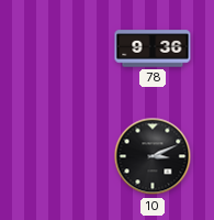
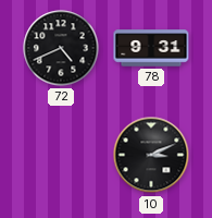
72: none -> 4:41 (61, 48)
78: 9:36 -> 9:31 (151, 48)
